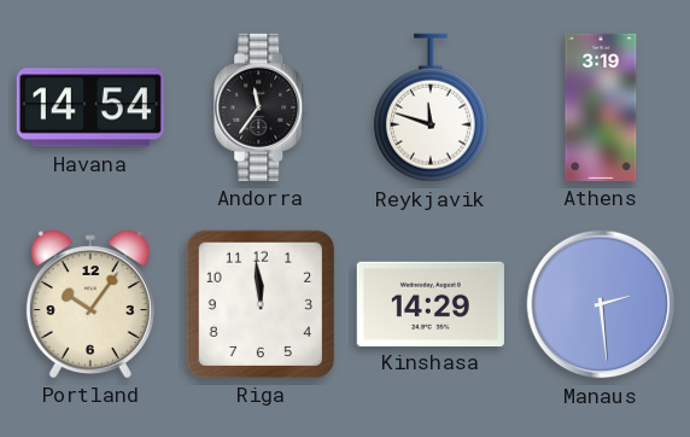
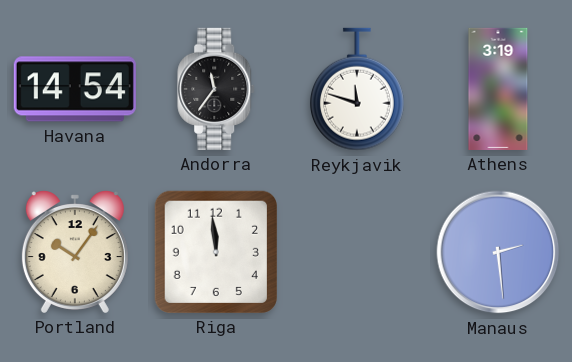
Kinshasa: 14:29 -> none (431, 303)
